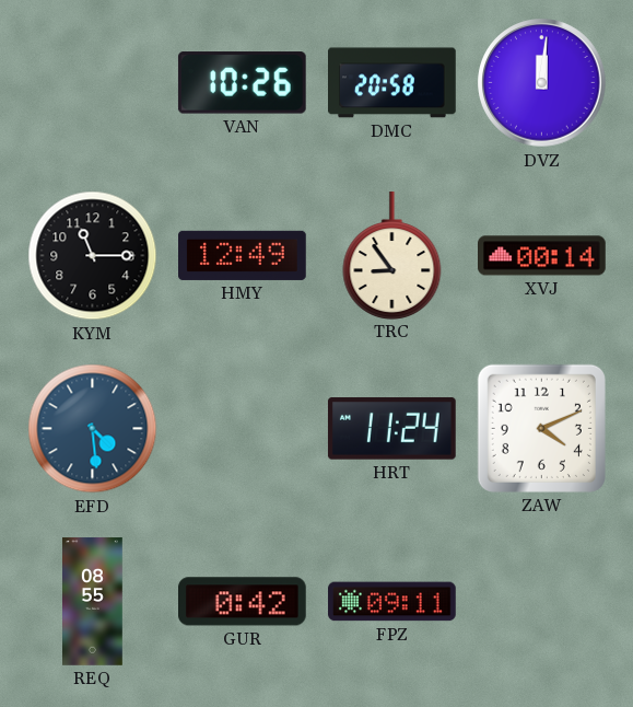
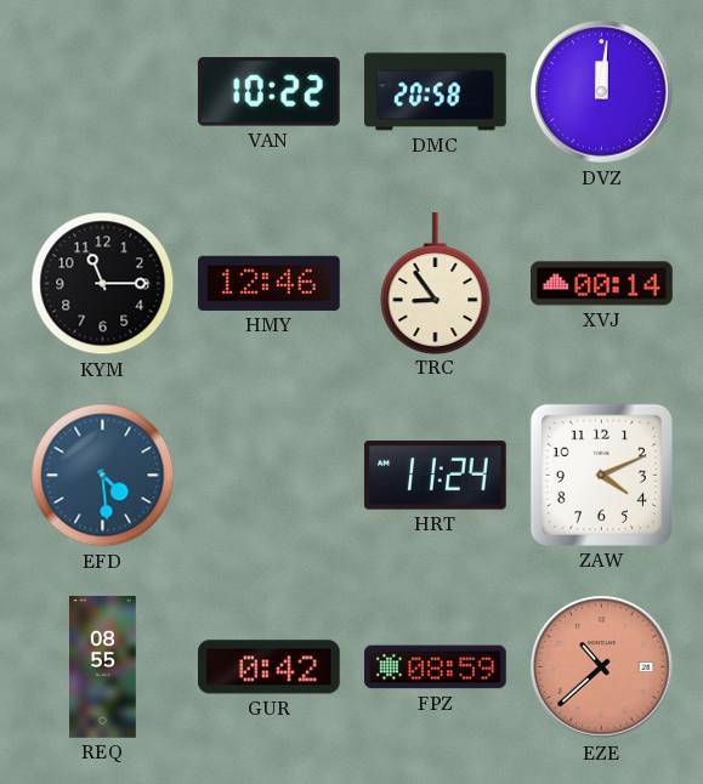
VAN: 10:26 -> 10:22 (268, 92)
HMY: 12:49 -> 12:46 (270, 283)
FPZ: 09:11 -> 08:59 (436, 667)
EZE: none -> 10:38 (602, 667)
